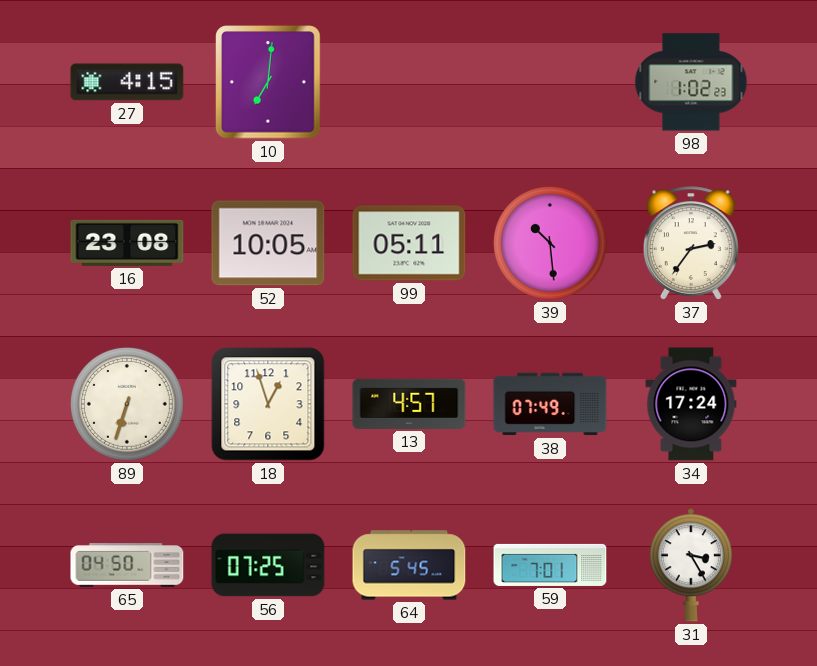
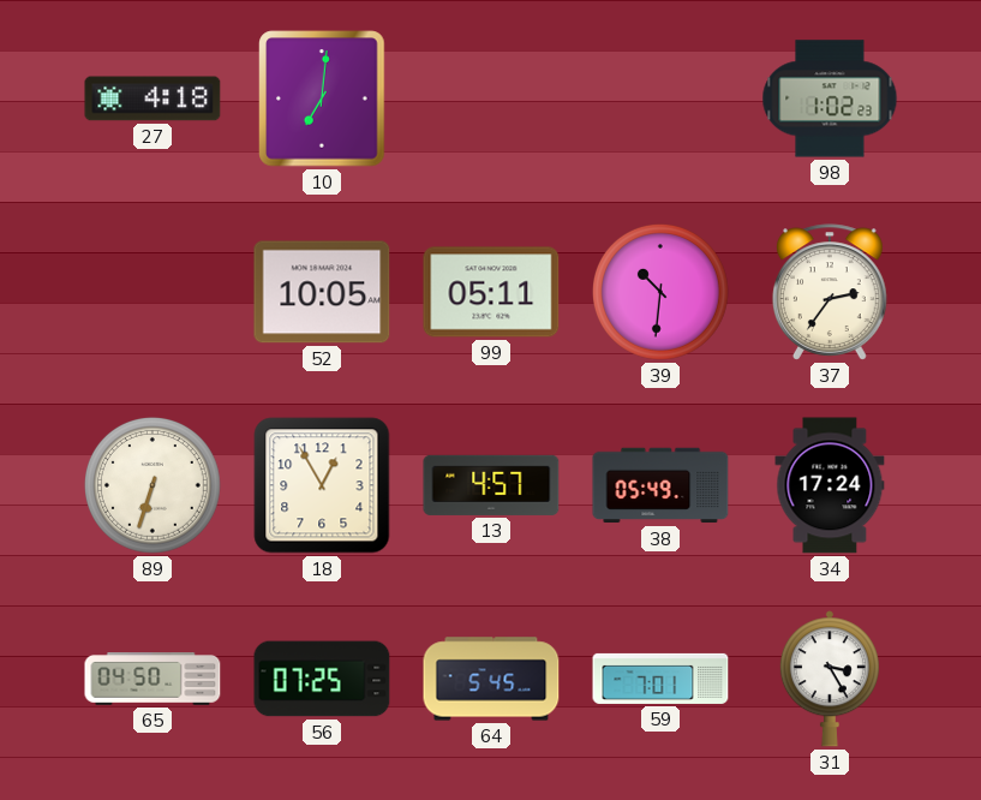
27: 4:15 -> 4:18 (152, 98)
16: 23:08 -> none (127, 243)
39: 10:29 -> 10:31 (662, 293)
18: 12:57 -> 12:55 (322, 485)
38: 07:49 -> 05:49 (660, 485)
